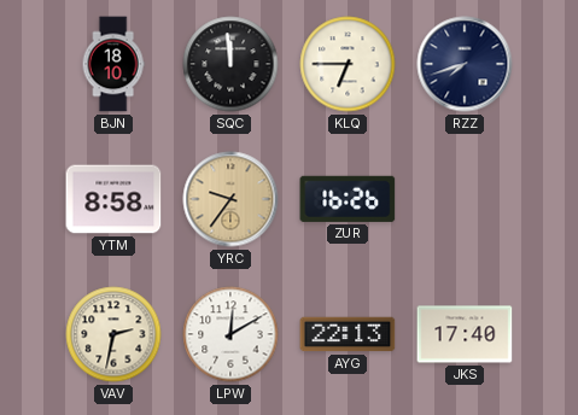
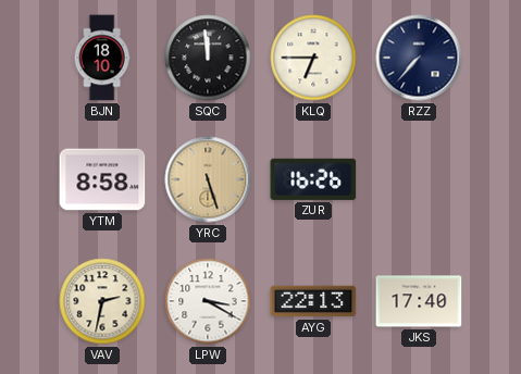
RZZ: 7:42 -> 7:37 (419, 58)
YRC: 9:36 -> 5:27 (208, 179)
LPW: 12:10 -> 3:20 (208, 301)
